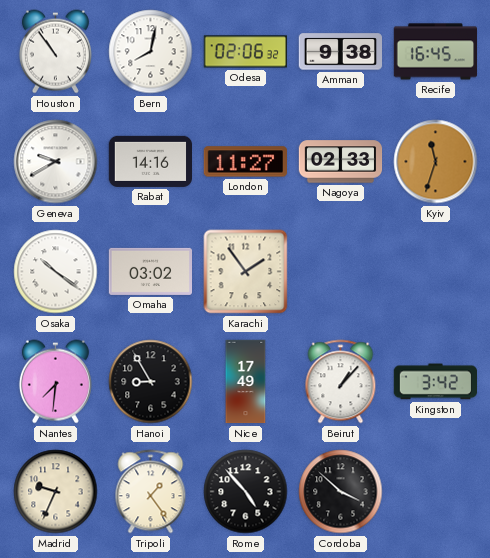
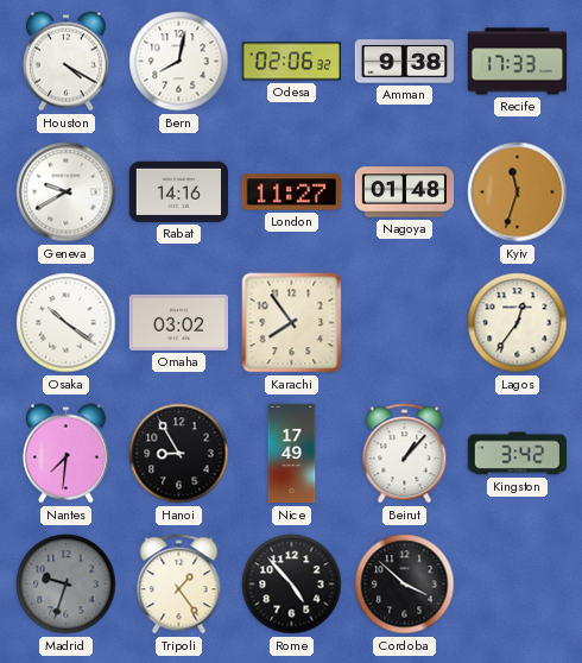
Houston: 10:54 -> 4:20 (65, 62)
Recife: 16:45 -> 17:33 (518, 62)
Nagoya: 02:33 -> 01:48 (405, 192)
Karachi: 1:54 -> 7:54 (292, 323)
Lagos: none -> 12:36 (518, 323)
Madrid: 9:34 -> 9:33 (67, 585)
Madrid dial: cream -> grey (67, 585)
